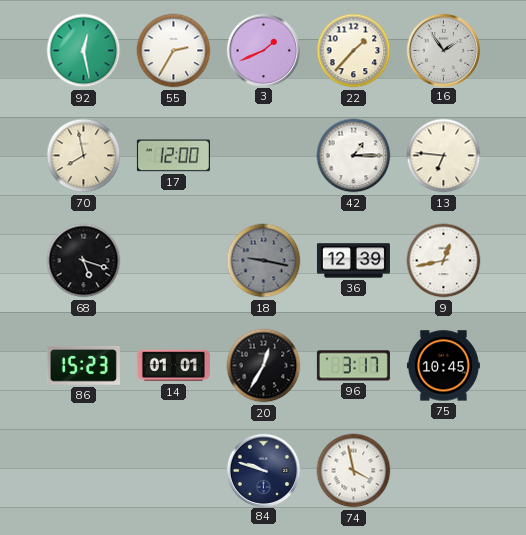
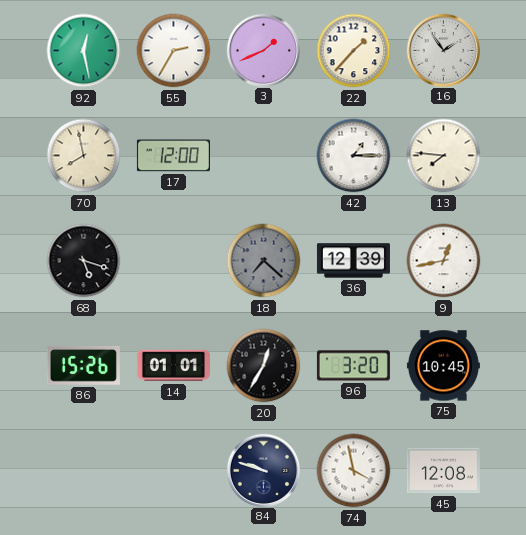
13: 6:46 -> 7:46 (444, 156)
18: 9:17 -> 7:22 (264, 261)
86: 15:23 -> 15:26 (83, 365)
96: 3:17 -> 3:20 (353, 366)
45: none -> 12:08 (443, 471)
